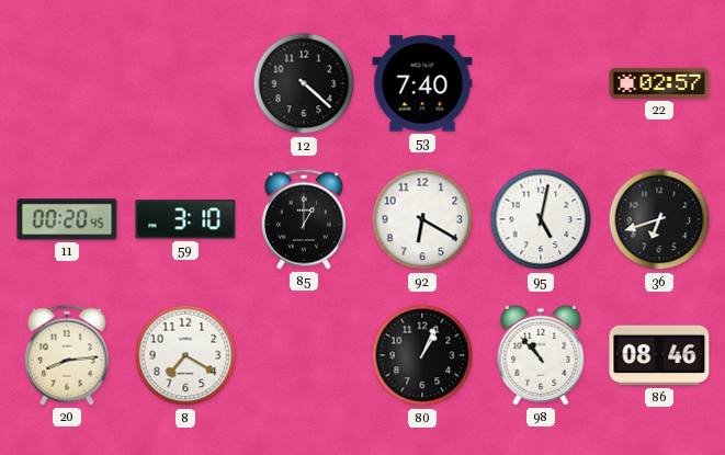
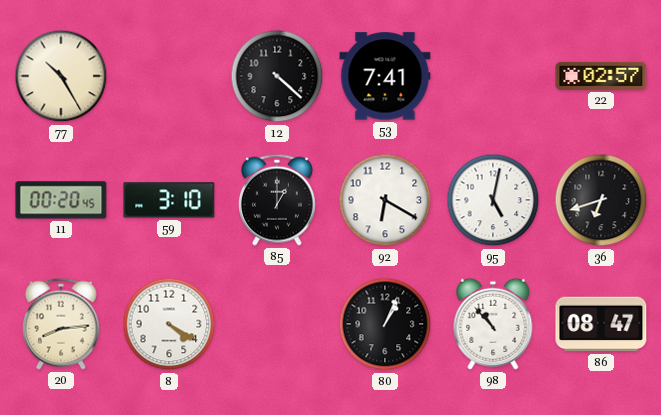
77: none -> 10:25 (61, 76)
53: 7:40 -> 7:41 (385, 76)
8: 7:20 -> 4:20 (169, 324)
86: 08:46 -> 08:47 (601, 324)
